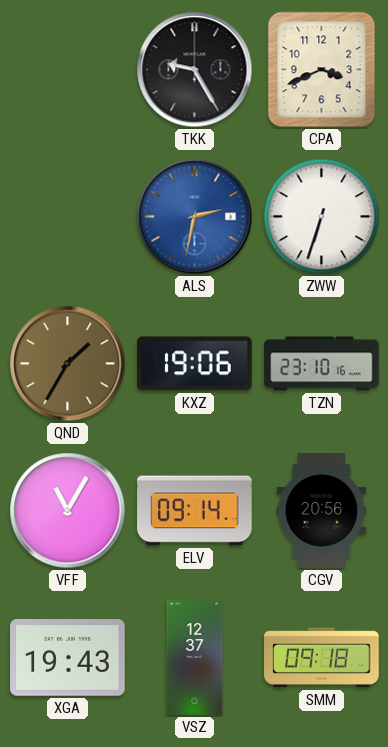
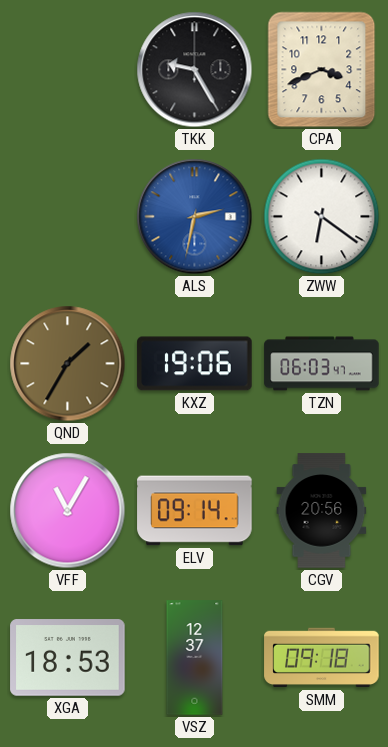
ZWW: 6:33 -> 6:21 (322, 217)
TZN: 23:10 -> 06:03 (322, 364)
XGA: 19:43 -> 18:53 (68, 658)
